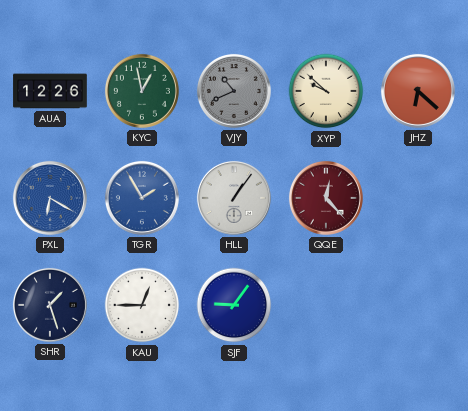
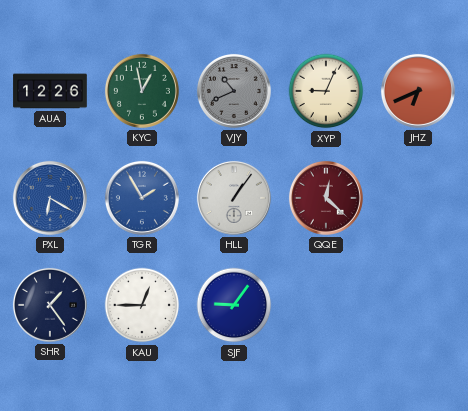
XYP: 9:52 -> 9:04 (326, 91)
JHZ: 6:22 -> 6:41 (418, 91)
QQE: 12:23 -> 12:22 (326, 198)
SHR: 1:27 -> 1:24 (50, 305)
